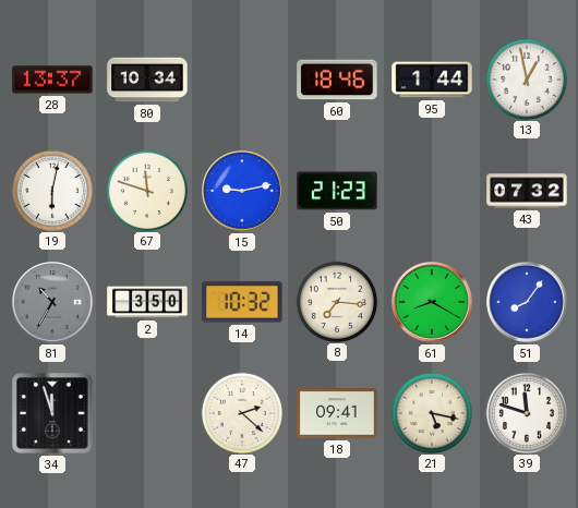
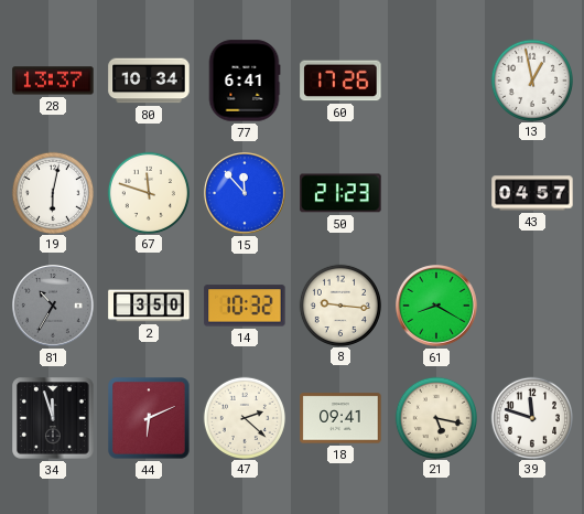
77: none -> 6:41 (245, 81)
60: 18:46 -> 17:26 (340, 81)
95: 1:44 -> none (432, 80)
15: 9:13 -> 11:53 (245, 193)
43: 07:32 -> 04:57 (532, 193)
8: 7:16 -> 9:16 (339, 304)
51: 8:06 -> none (527, 302)
44: none -> 6:11 (149, 418)
